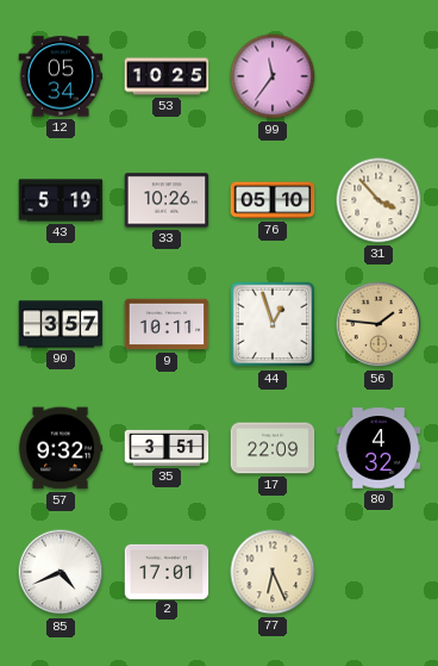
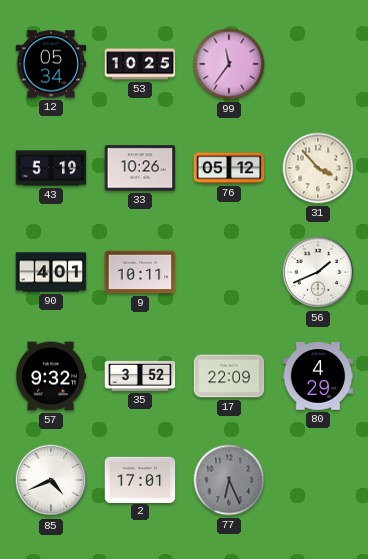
76: 05:10 -> 05:12 (229, 168)
90: 3:57 -> 4:01 (51, 272)
44: 12:57 -> none (273, 324)
56: 1:46 -> 1:41 (318, 272)
56 dial: champagne -> white (318, 272)
35: 3:51 -> 3:52 (140, 376)
80: 4:32 -> 4:29 (318, 376)
77 dial: cream -> grey (229, 480)
